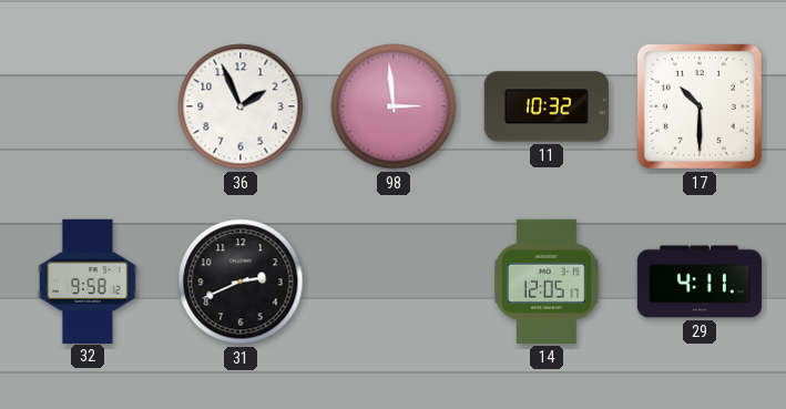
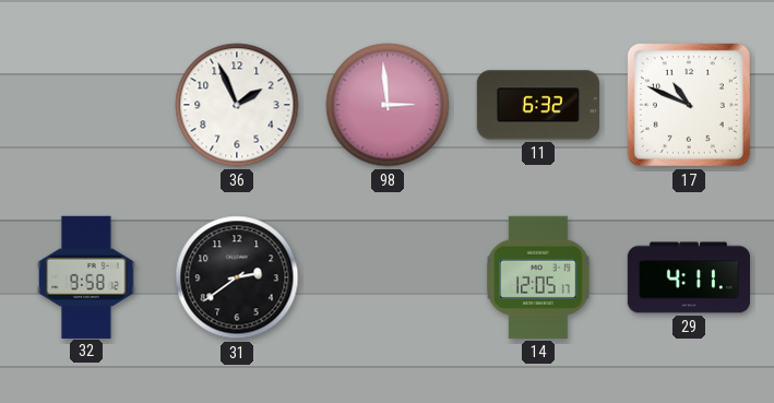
11: 10:32 -> 6:32 (538, 105)
17: 10:30 -> 10:49 (689, 105)
31: 2:41 -> 2:39 (237, 277)
